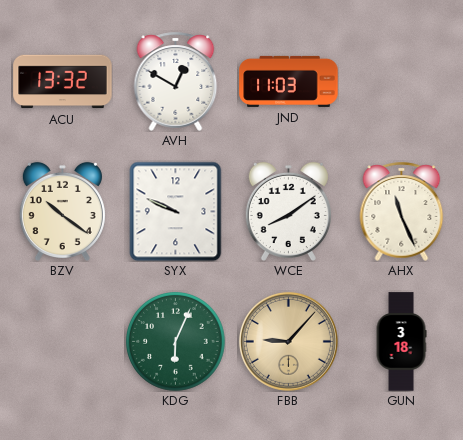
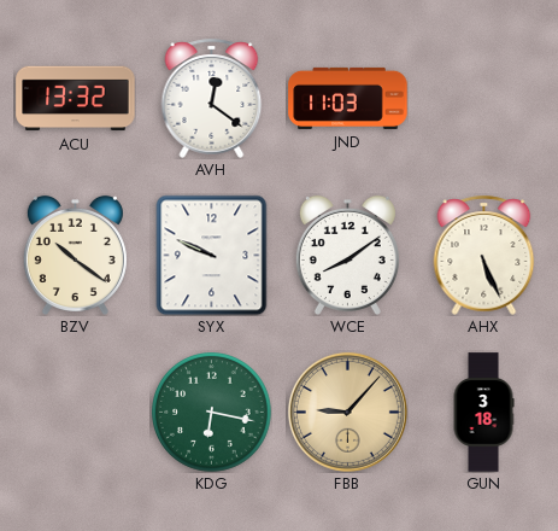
AVH: 12:50 -> 12:21 (212, 98)
AHX: 11:26 -> 5:26 (484, 255)
KDG: 6:04 -> 6:17 (212, 413)
